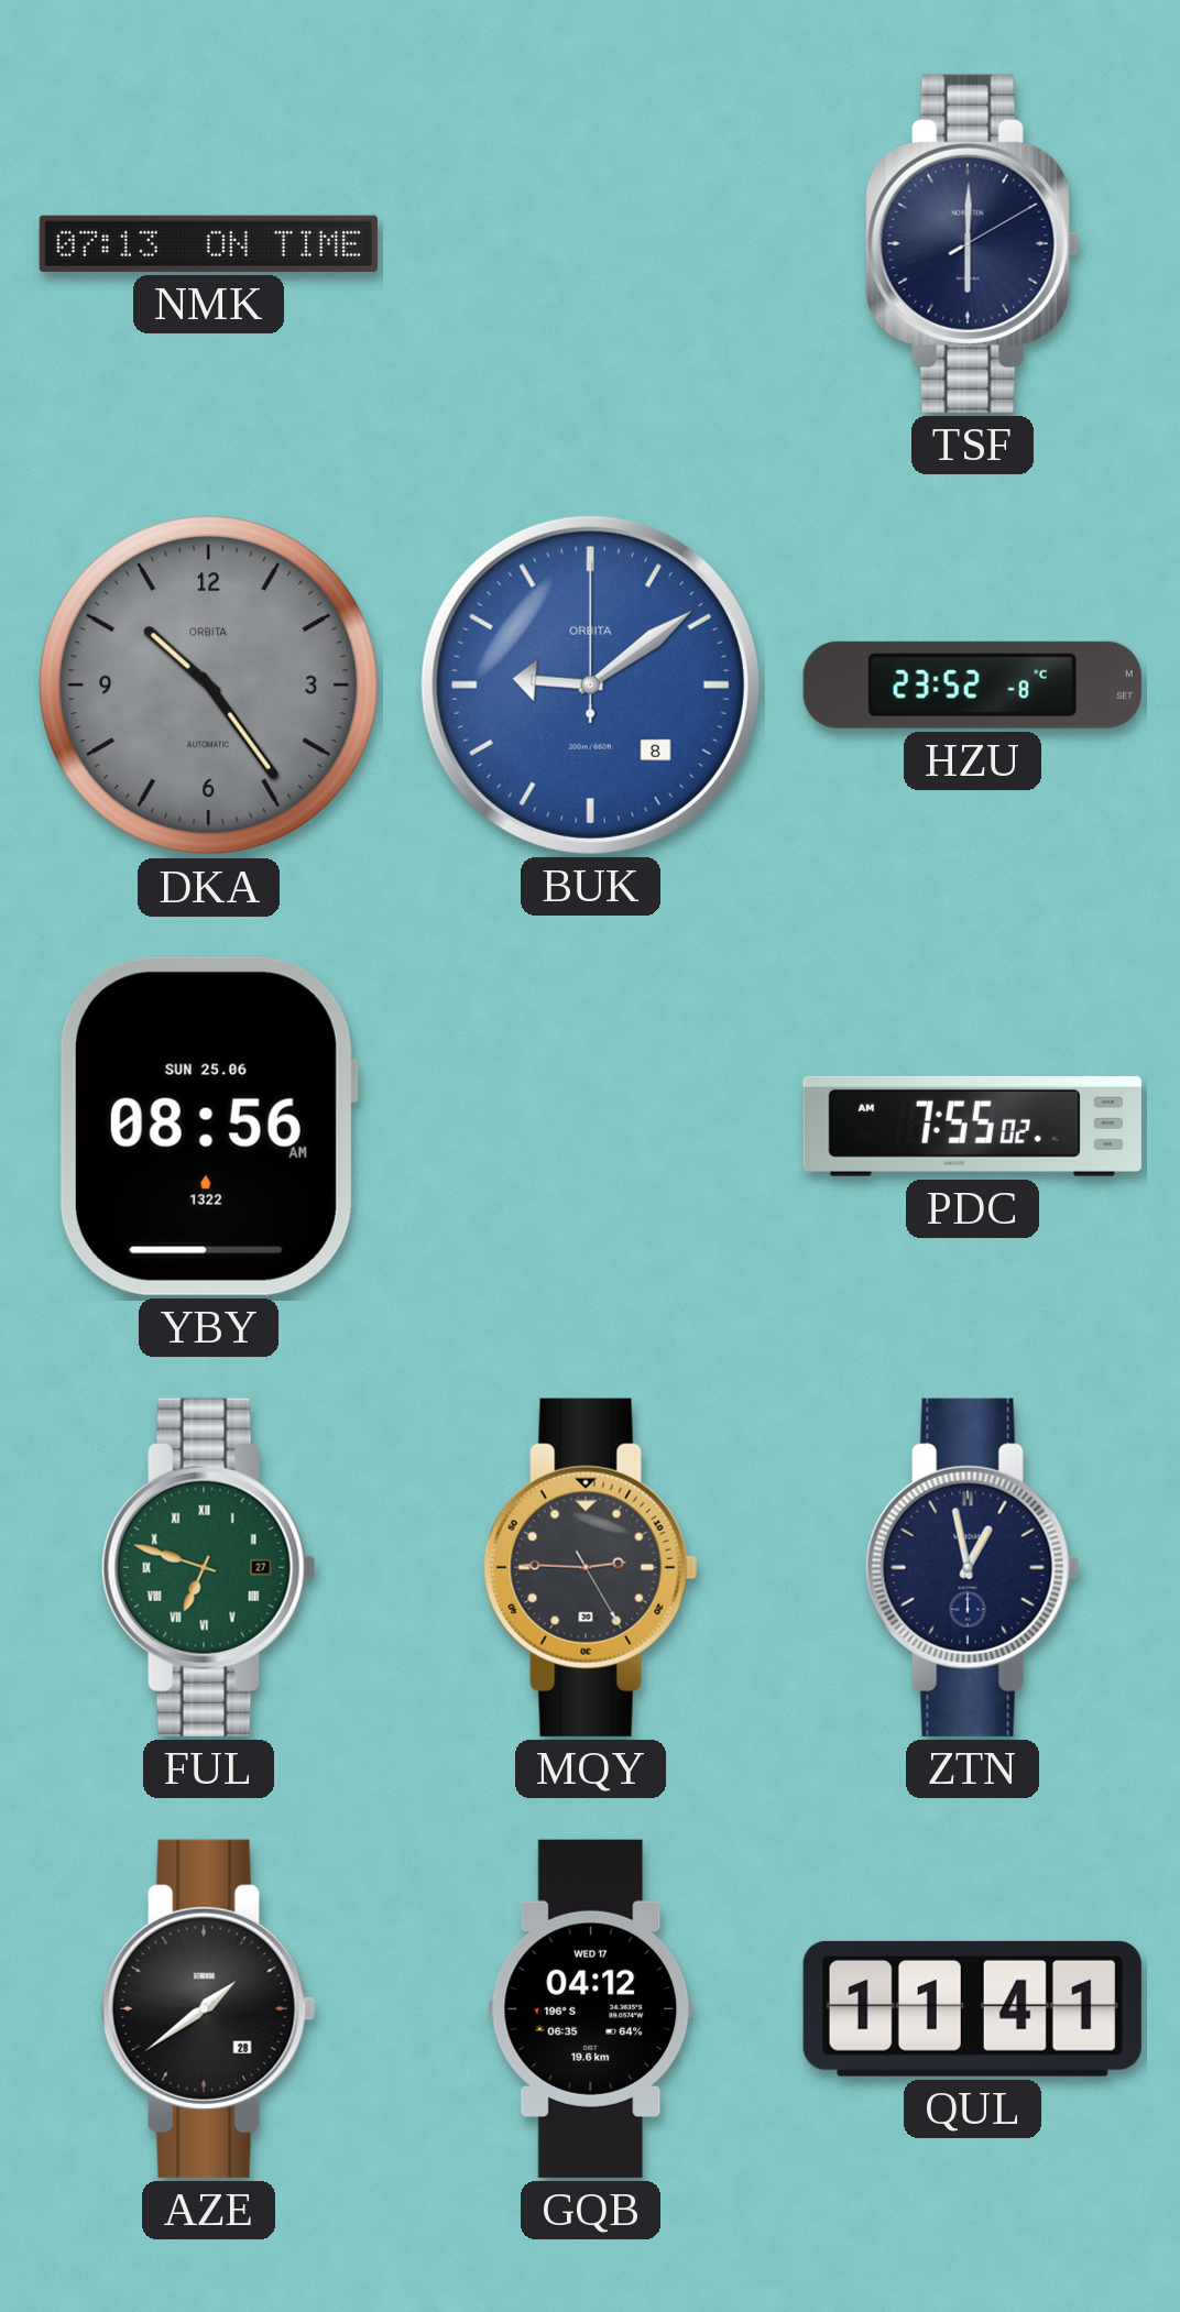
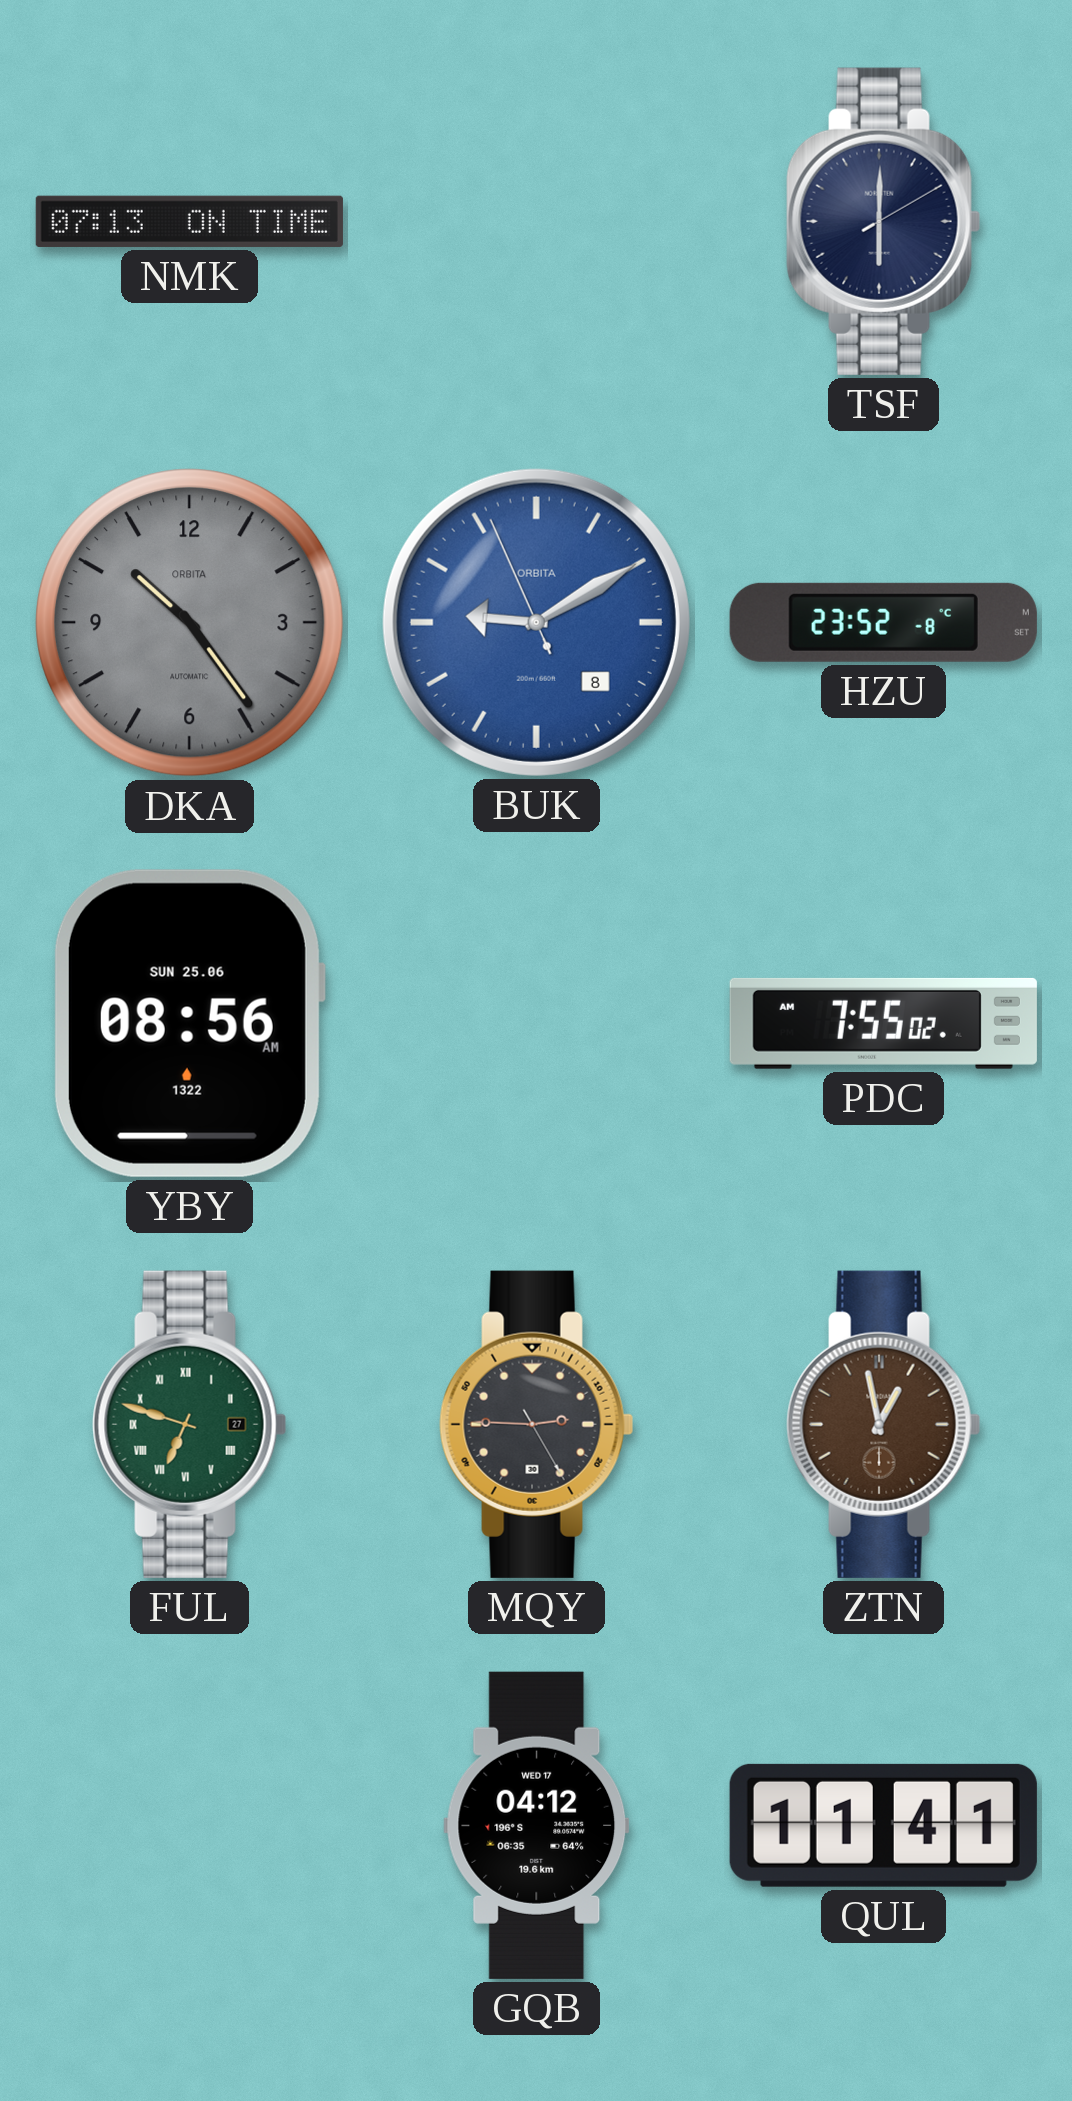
BUK: 9:09:00 -> 9:09:56 (536, 622)
ZTN dial: navy -> brown (884, 1424)
AZE: 1:39 -> none (209, 2008)
